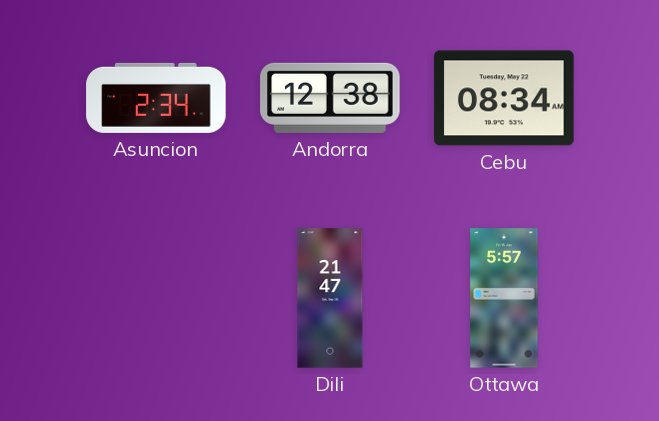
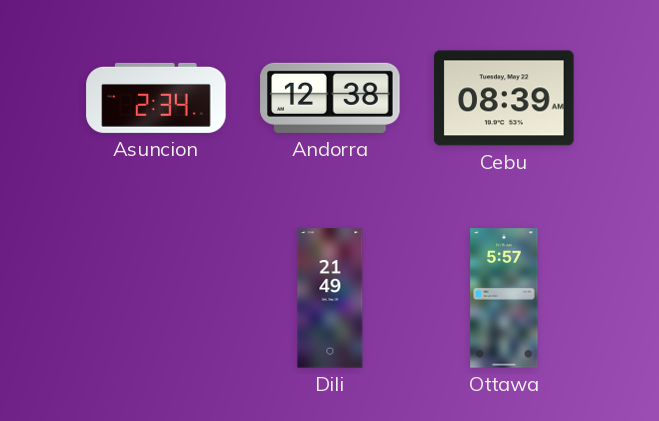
Cebu: 08:34 -> 08:39 (504, 98)
Dili: 21:47 -> 21:49 (330, 298)
